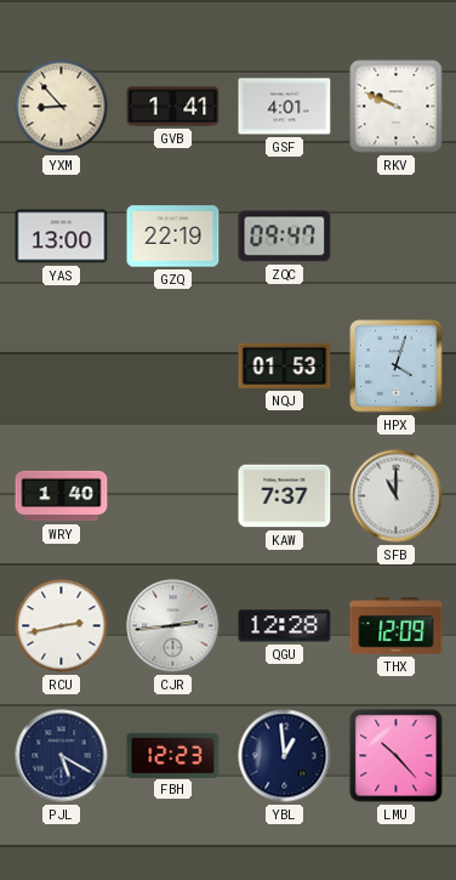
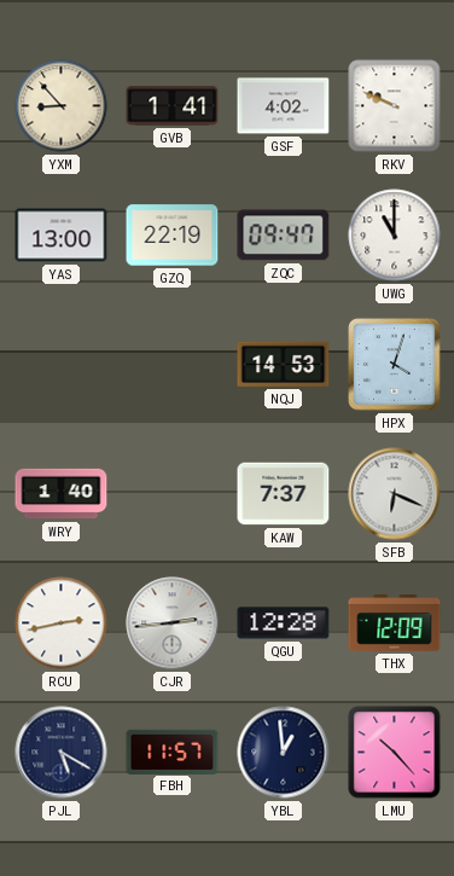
GSF: 4:01 -> 4:02 (284, 106)
UWG: none -> 11:00 (395, 236)
NQJ: 01:53 -> 14:53 (284, 364)
SFB: 11:00 -> 6:19 (395, 494)
FBH: 12:23 -> 11:57 (173, 752)
